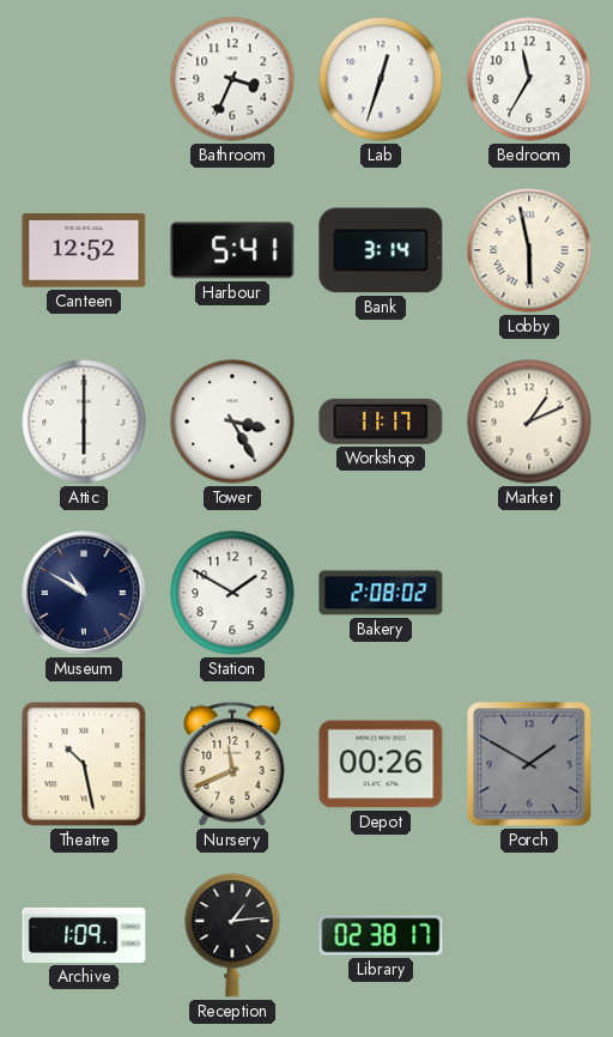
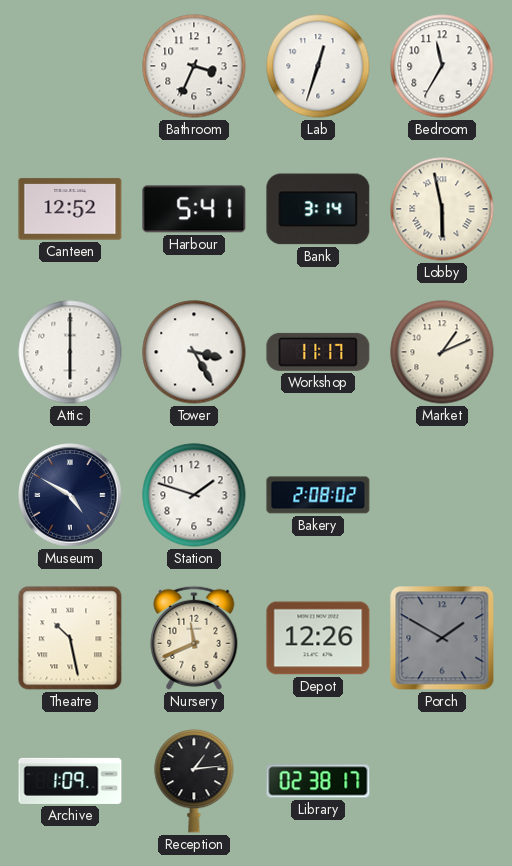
Museum: 10:50 -> 4:50 (70, 495)
Station: 1:50 -> 1:48 (194, 495)
Depot: 00:26 -> 12:26 (318, 638)
